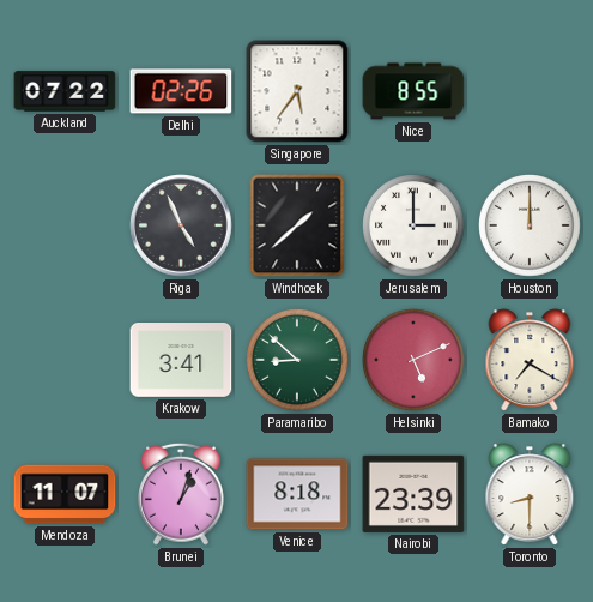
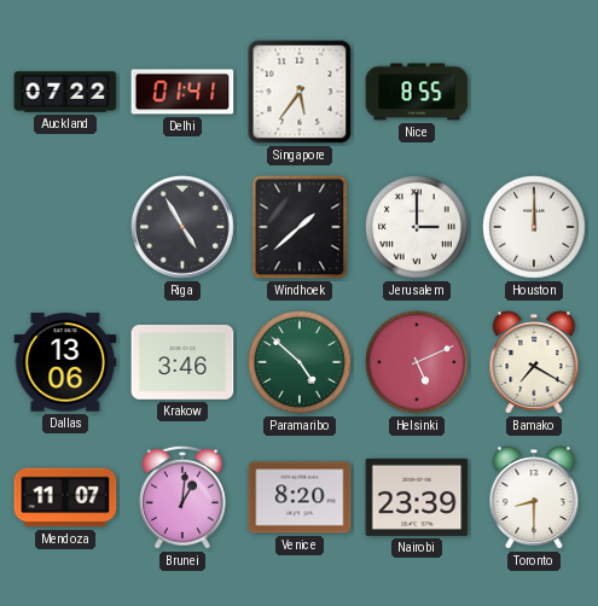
Delhi: 02:26 -> 01:41 (182, 92)
Riga: 4:56 -> 4:55 (182, 227)
Dallas: none -> 13:06 (65, 362)
Krakow: 3:41 -> 3:46 (182, 363)
Paramaribo: 8:52 -> 4:52 (301, 363)
Brunei: 1:03 -> 1:01 (184, 497)
Venice: 8:18 -> 8:20 (300, 497)
